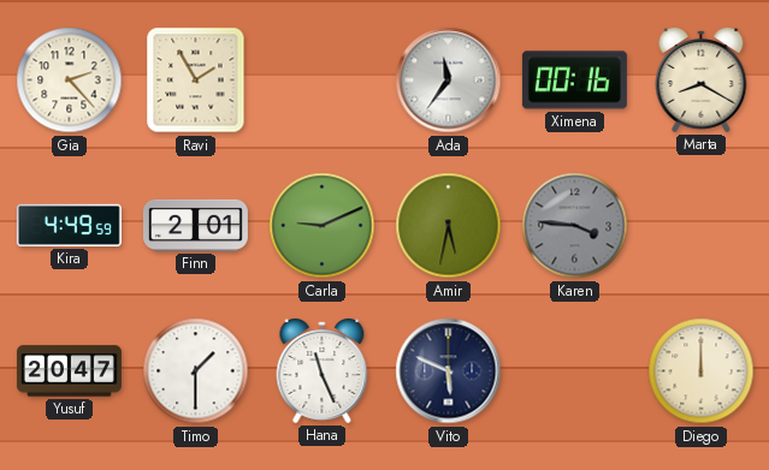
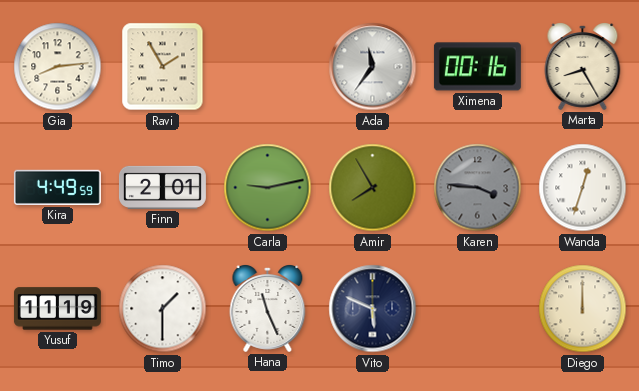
Gia: 2:23 -> 8:14 (58, 67)
Marta: 8:20 -> 8:25 (583, 67)
Carla: 9:11 -> 9:13 (268, 188)
Amir: 5:32 -> 7:55 (373, 188)
Wanda: none -> 12:33 (583, 188)
Yusuf: 20:47 -> 11:19 (57, 309)
